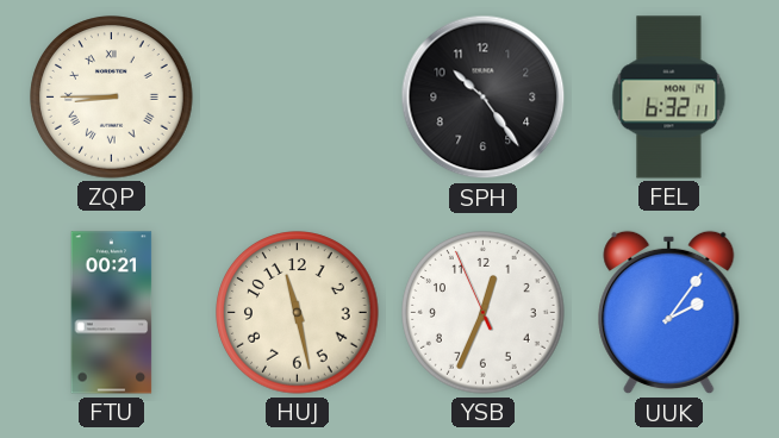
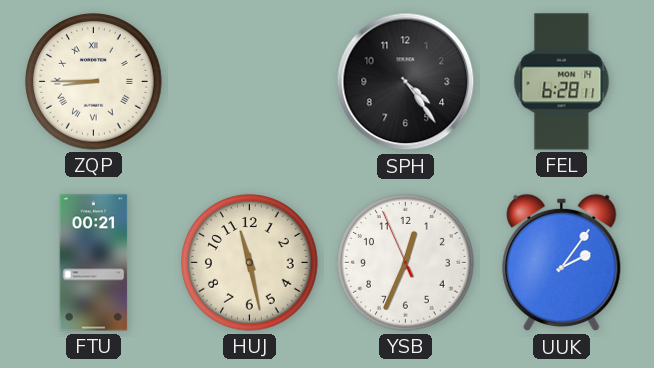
SPH: 10:24 -> 4:24 (406, 82)
FEL: 6:32 -> 6:28 (562, 82)
